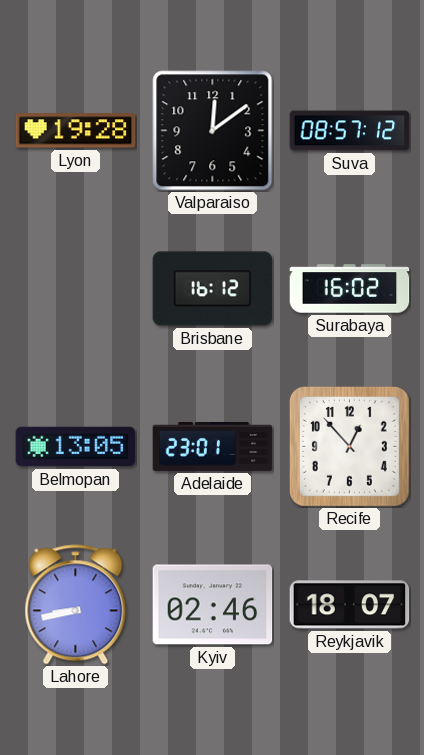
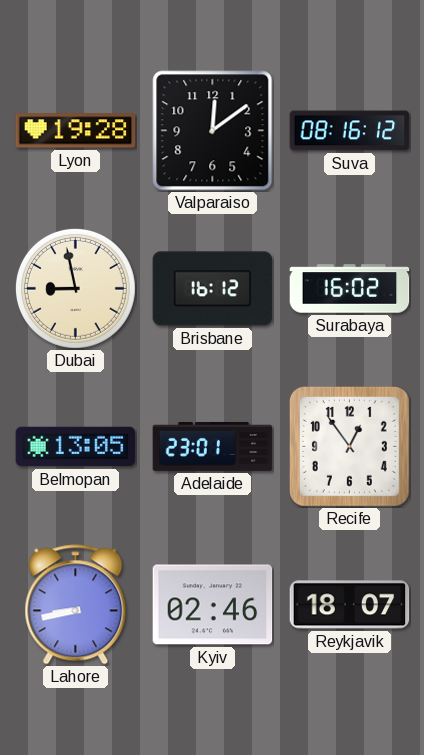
Suva: 08:57 -> 08:16 (350, 131)
Dubai: none -> 8:58 (75, 288)
Recife: 12:53 -> 12:54 (349, 446)
